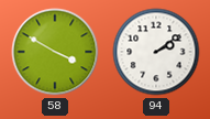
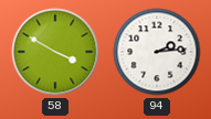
94: 2:09 -> 2:14 (157, 52)
